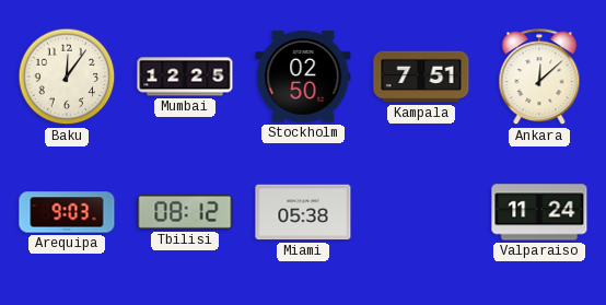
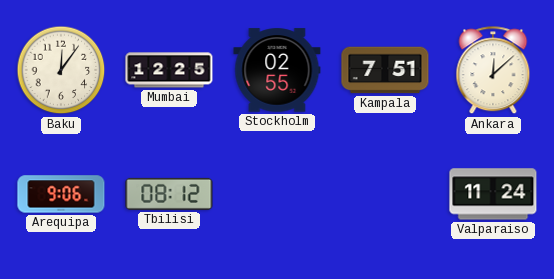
Stockholm: 02:50 -> 02:55 (277, 70)
Arequipa: 9:03 -> 9:06 (61, 194)
Miami: 05:38 -> none (303, 212)
